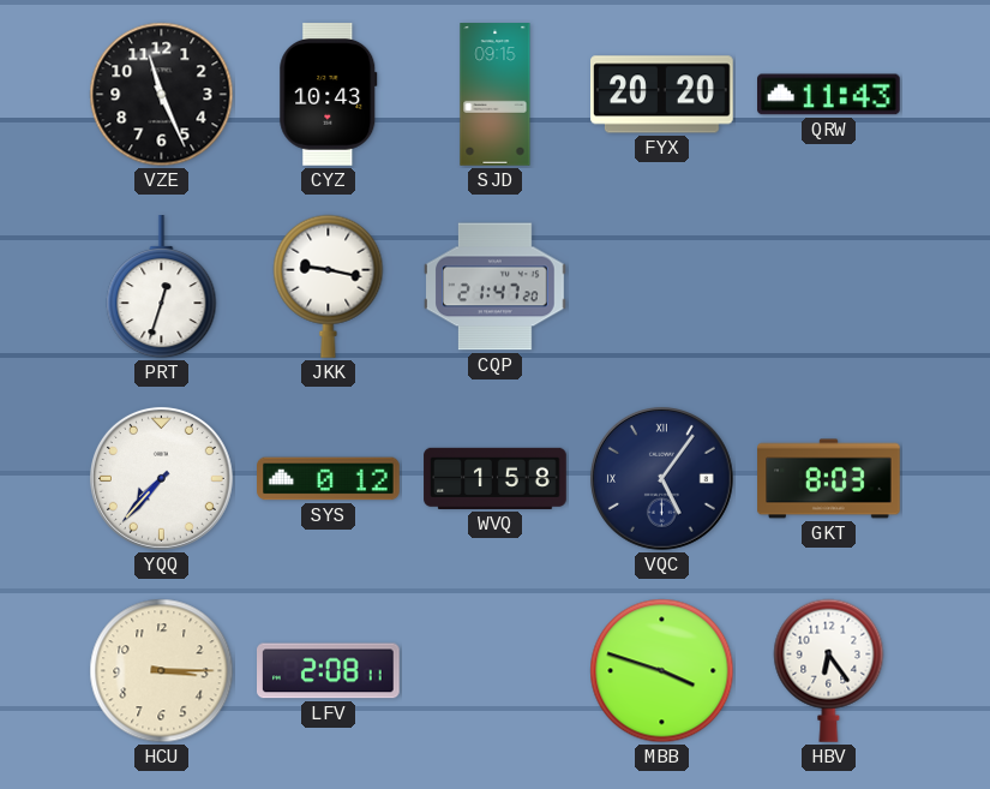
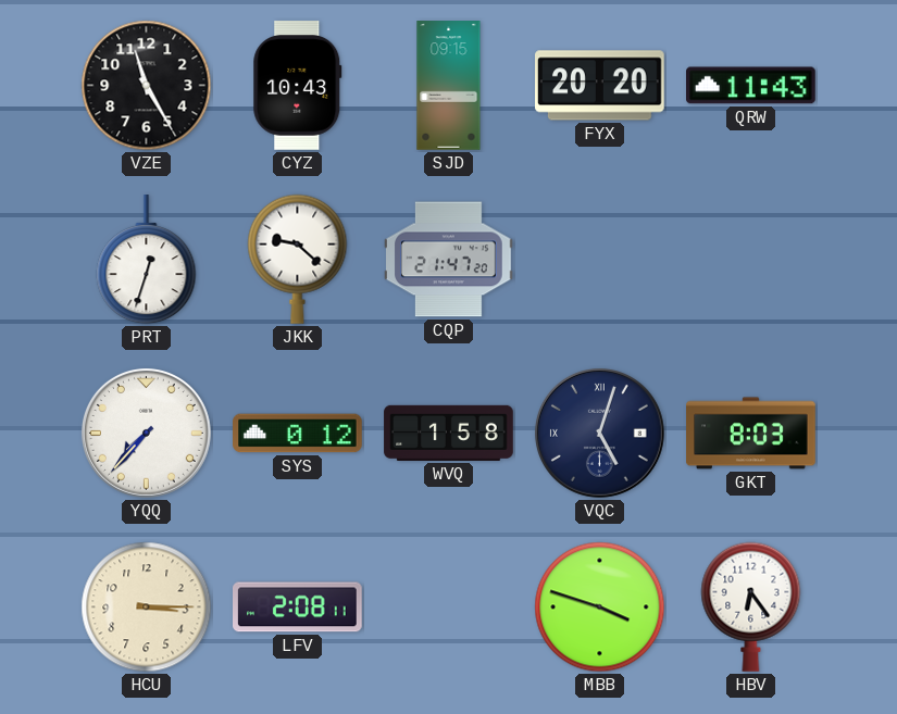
VZE: 11:26 -> 11:25 (147, 86)
JKK: 9:17 -> 9:22 (298, 259)
VQC: 5:06 -> 5:03 (599, 433)
